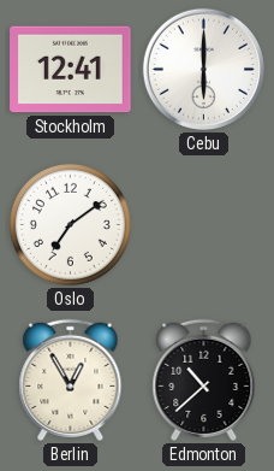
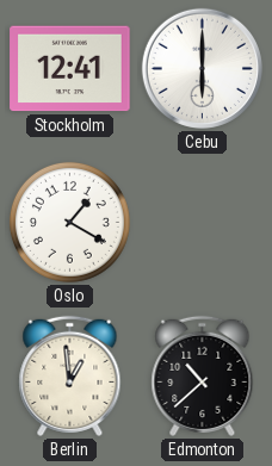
Oslo: 7:09 -> 1:20 (69, 222)
Berlin: 12:55 -> 12:59 (70, 375)
